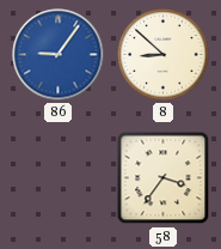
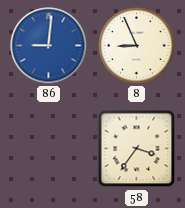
86: 9:06 -> 9:01 (49, 46)
8: 8:52 -> 8:56 (137, 46)
